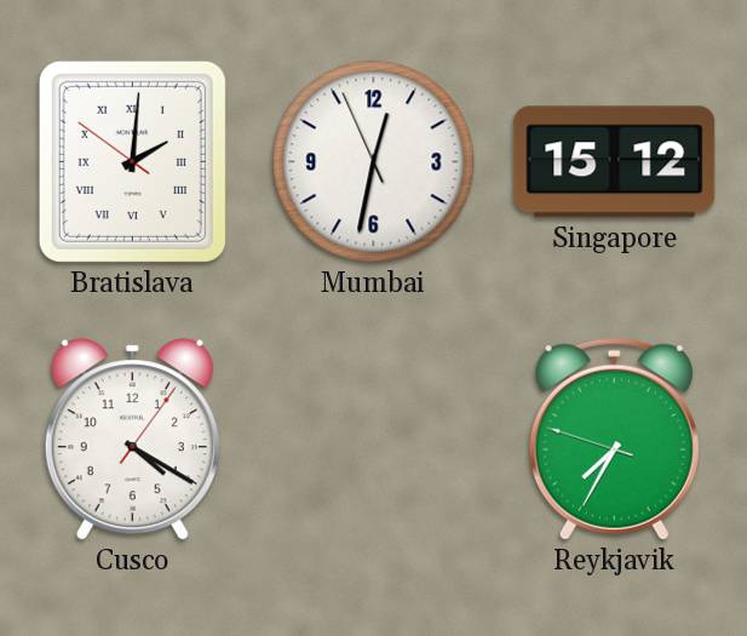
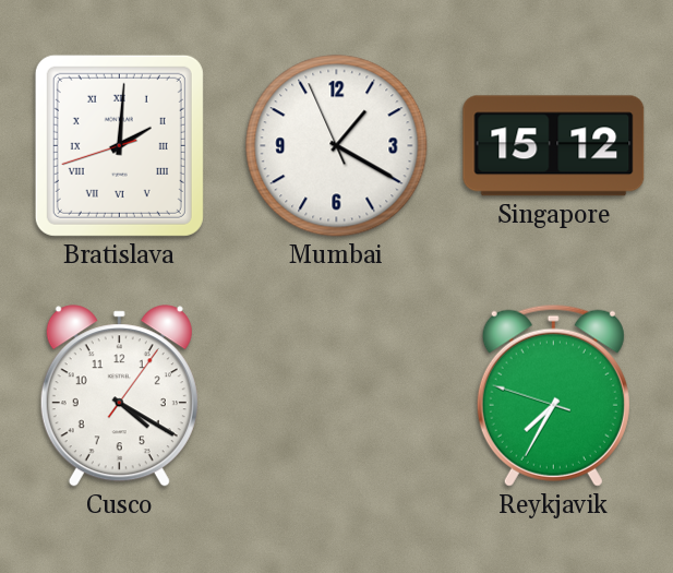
Bratislava: 2:00:51 -> 2:00:42 (119, 145)
Mumbai: 12:31 -> 1:19 (337, 146)
